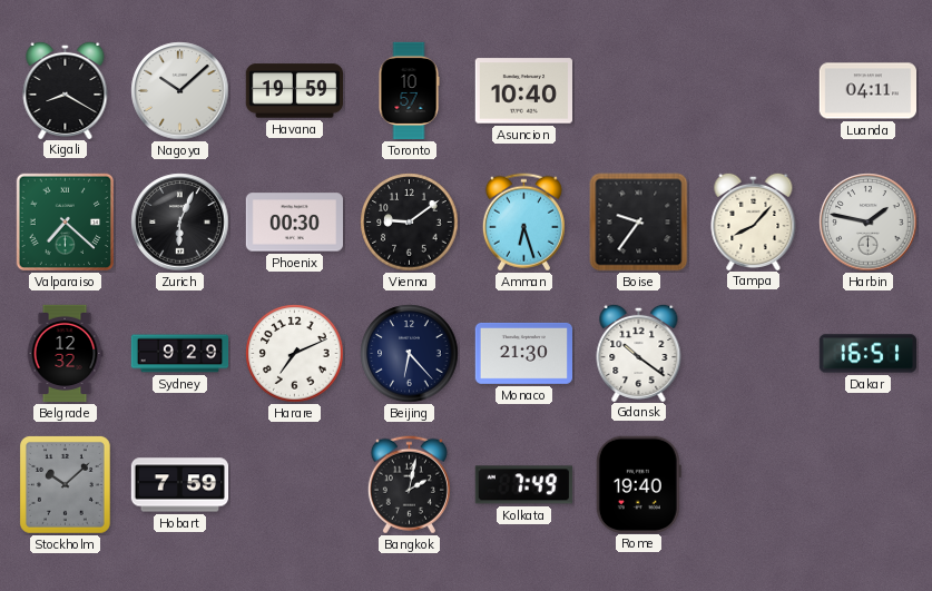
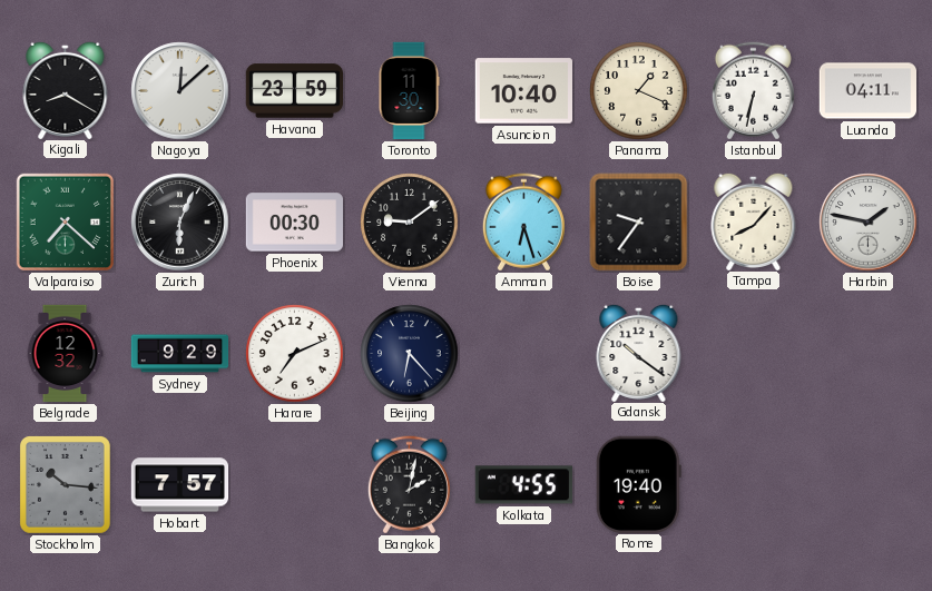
Nagoya: 10:08 -> 12:08 (180, 91)
Havana: 19:59 -> 23:59 (294, 91)
Toronto: 10:57 -> 11:30 (409, 91)
Panama: none -> 1:19 (639, 91)
Istanbul: none -> 6:32 (753, 91)
Monaco: 21:30 -> none (523, 353)
Dakar: 16:51 -> none (867, 354)
Stockholm: 10:08 -> 10:16 (65, 484)
Hobart: 7:59 -> 7:57 (180, 485)
Kolkata: 7:49 -> 4:55 (523, 485)
